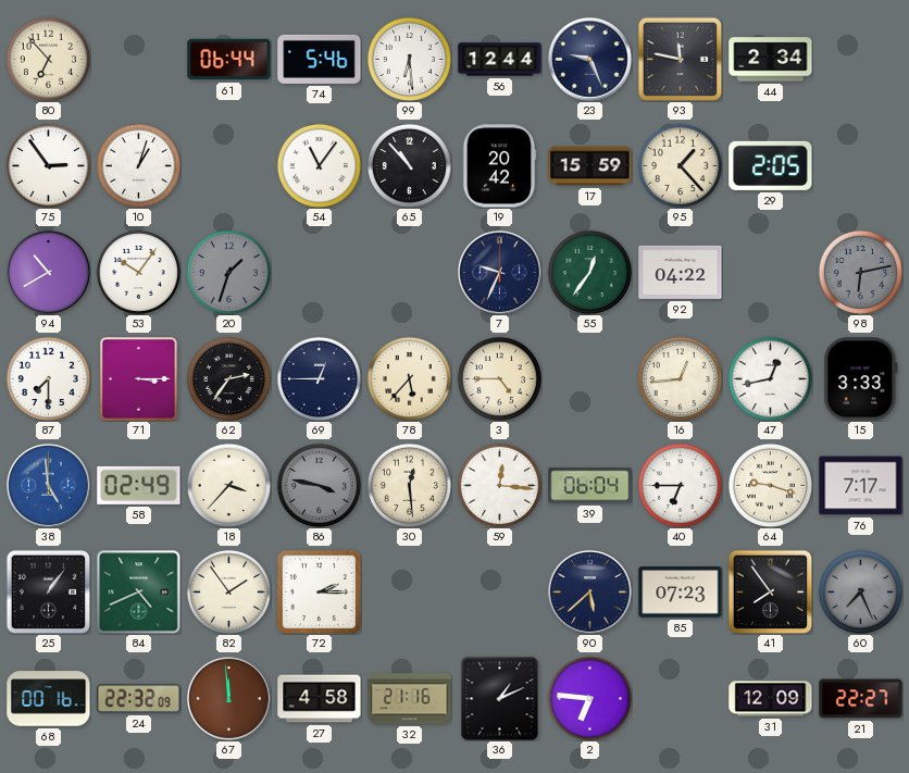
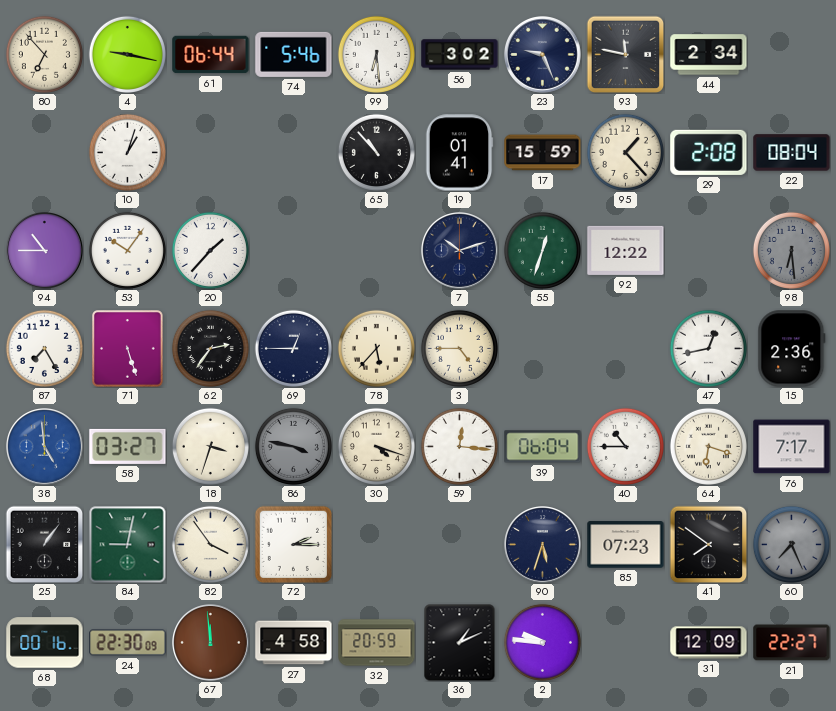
4: none -> 9:17 (127, 54)
56: 12:44 -> 3:02 (460, 55)
75: 2:54 -> none (48, 165)
54: 11:06 -> none (319, 165)
19: 20:42 -> 01:41 (459, 153)
29: 2:05 -> 2:08 (709, 152)
22: none -> 08:04 (792, 153)
94: 10:40 -> 10:45 (45, 251)
20: 1:33 -> 1:37 (210, 250)
20 dial: grey -> white (210, 250)
7: 9:34 -> 10:12 (460, 251)
55: 12:36 -> 12:33 (542, 250)
92: 04:22 -> 12:22 (626, 250)
98: 6:13 -> 6:29 (791, 250)
87: 7:30 -> 7:25 (44, 348)
71: 3:15 -> 5:27 (128, 349)
16: 12:44 -> none (680, 378)
15: 3:33 -> 2:36 (792, 349)
58: 02:49 -> 03:27 (128, 446)
18: 3:37 -> 3:33 (210, 446)
30: 12:29 -> 4:18 (376, 446)
40: 6:45 -> 10:45 (625, 446)
64: 9:18 -> 6:18 (708, 446)
84: 4:41 -> 9:02 (128, 545)
82: 1:54 -> 3:54 (210, 544)
90: 5:38 -> 5:33 (543, 545)
41: 7:54 -> 7:51 (708, 544)
24: 22:32 -> 22:30 (128, 643)
32: 21:16 -> 20:59 (377, 643)
2: 6:46 -> 9:46 (542, 642)
